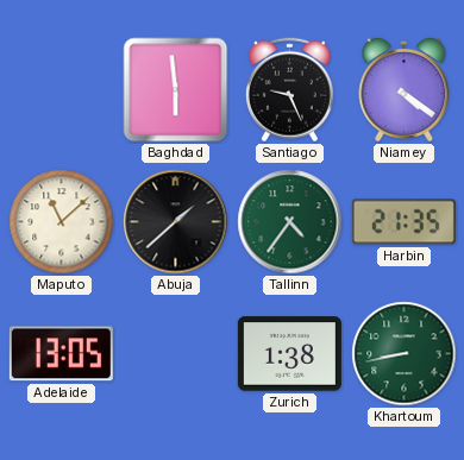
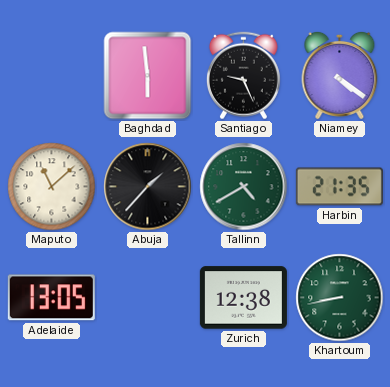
Abuja: 1:38 -> 1:37 (148, 187)
Tallinn: 4:36 -> 4:40 (244, 187)
Zurich: 1:38 -> 12:38 (243, 298)
